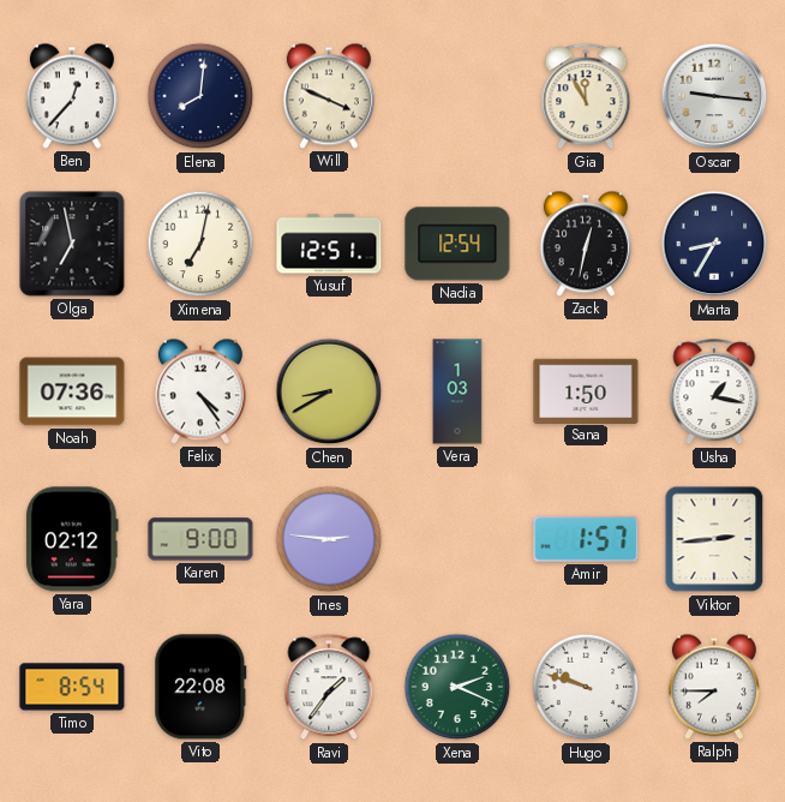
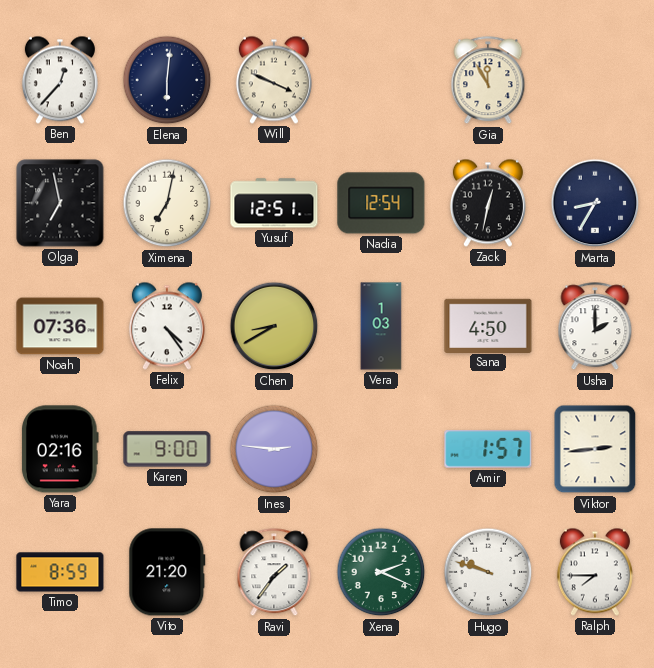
Elena: 8:01 -> 6:01 (167, 80)
Oscar: 9:16 -> none (714, 96)
Sana: 1:50 -> 4:50 (488, 325)
Usha: 1:17 -> 2:00 (595, 327)
Yara: 02:12 -> 02:16 (60, 449)
Timo: 8:54 -> 8:59 (60, 572)
Vito: 22:08 -> 21:20 (167, 572)
